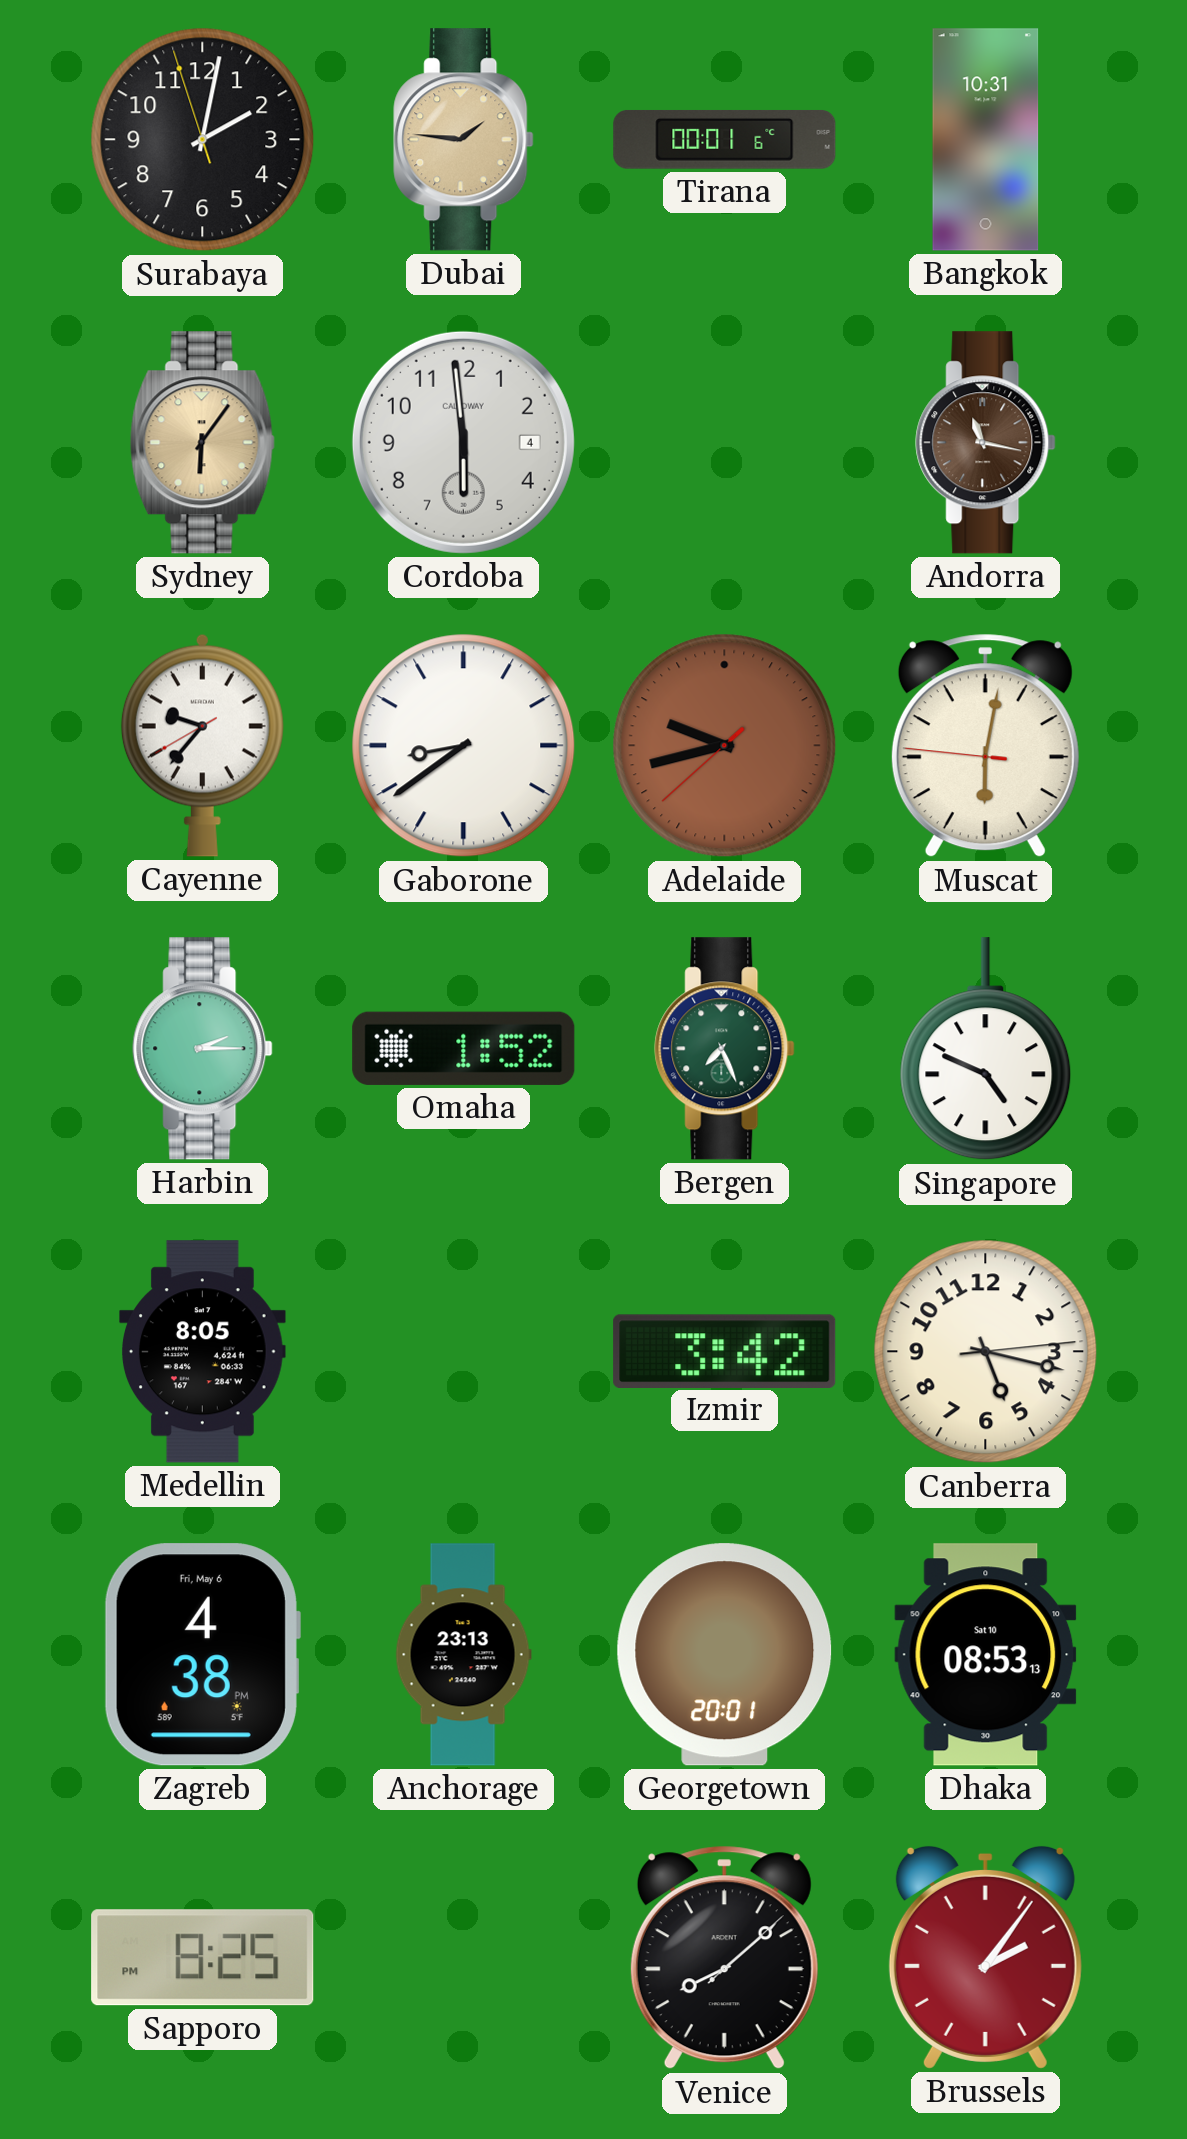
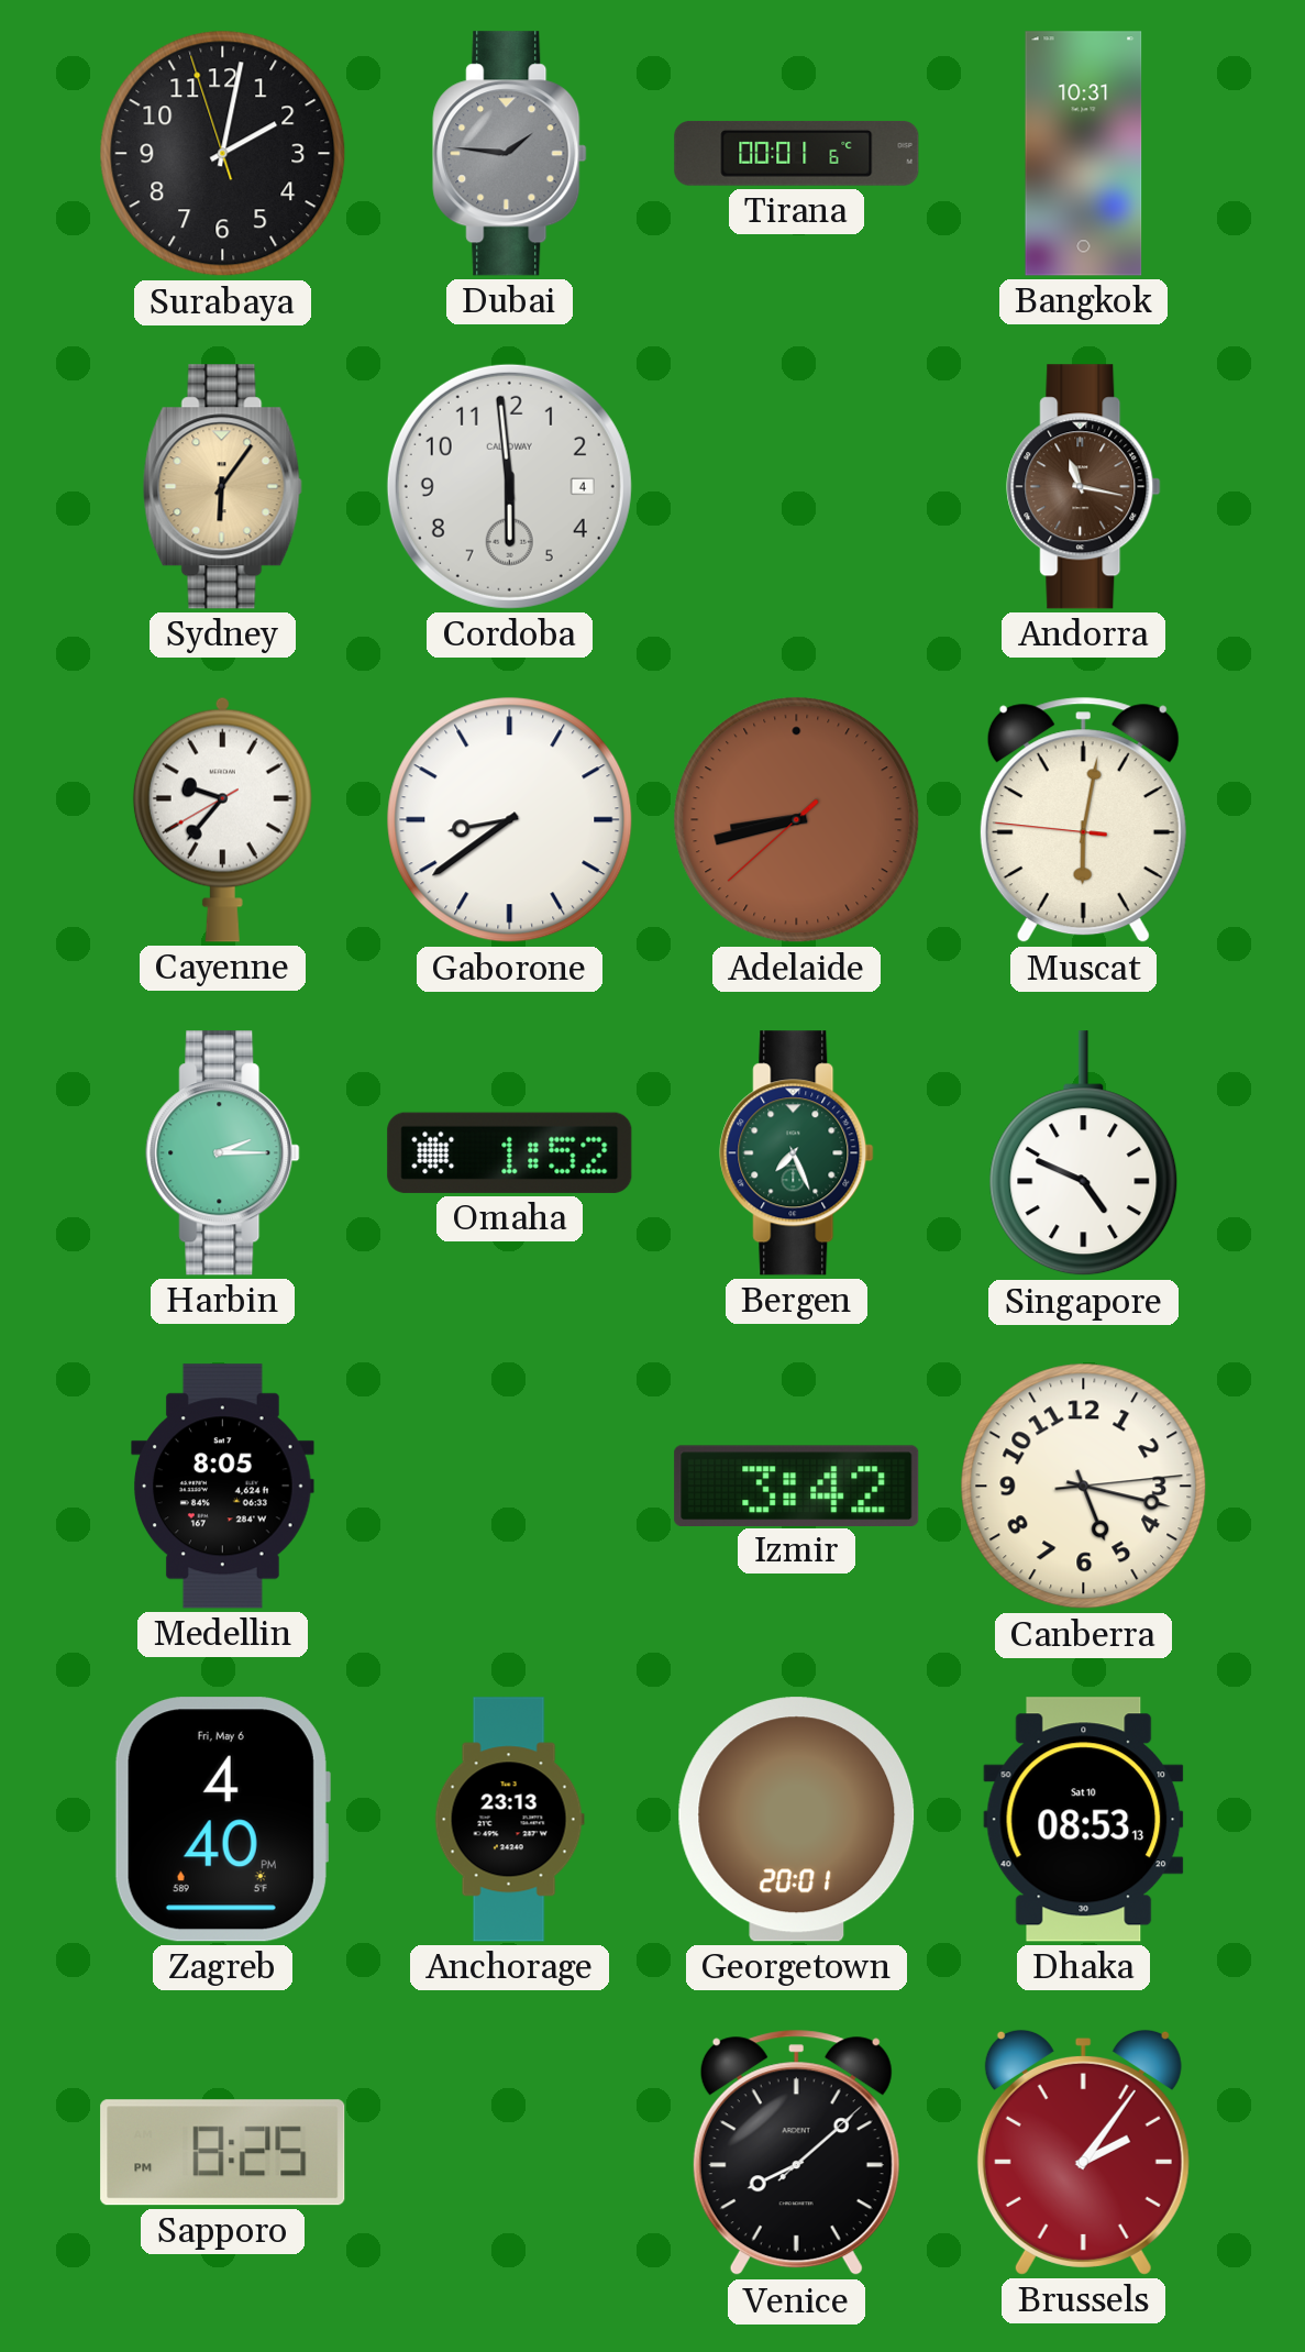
Dubai dial: champagne -> grey (510, 154)
Adelaide: 9:42 -> 8:42 (797, 820)
Zagreb: 4:38 -> 4:40 (222, 1820)
